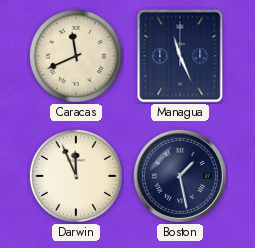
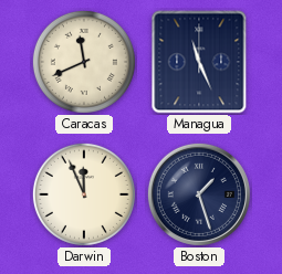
Boston: 1:28 -> 1:27 (199, 194)
